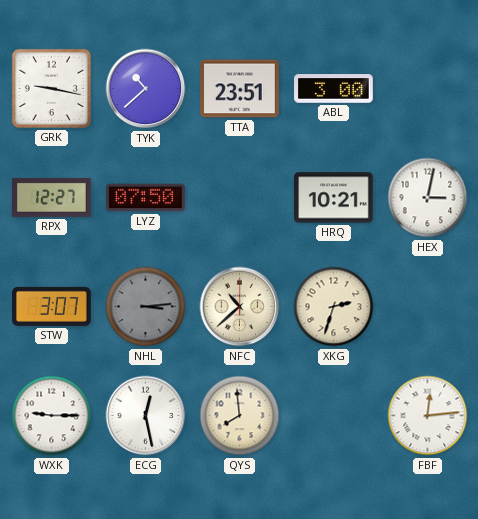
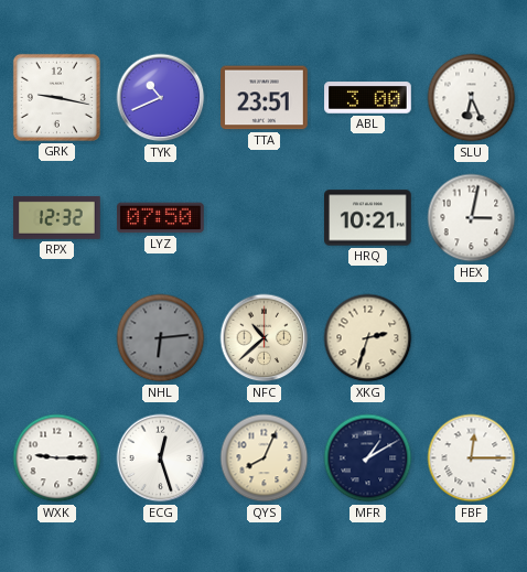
TYK: 10:38 -> 10:41 (161, 98)
SLU: none -> 6:26 (472, 98)
RPX: 12:27 -> 12:32 (57, 217)
STW: 3:07 -> none (52, 306)
NHL: 3:14 -> 6:14 (161, 338)
ECG: 12:28 -> 12:27 (161, 458)
QYS: 7:59 -> 8:04 (265, 458)
MFR: none -> 1:10 (368, 458)
FBF: 12:14 -> 12:15 (472, 458)
